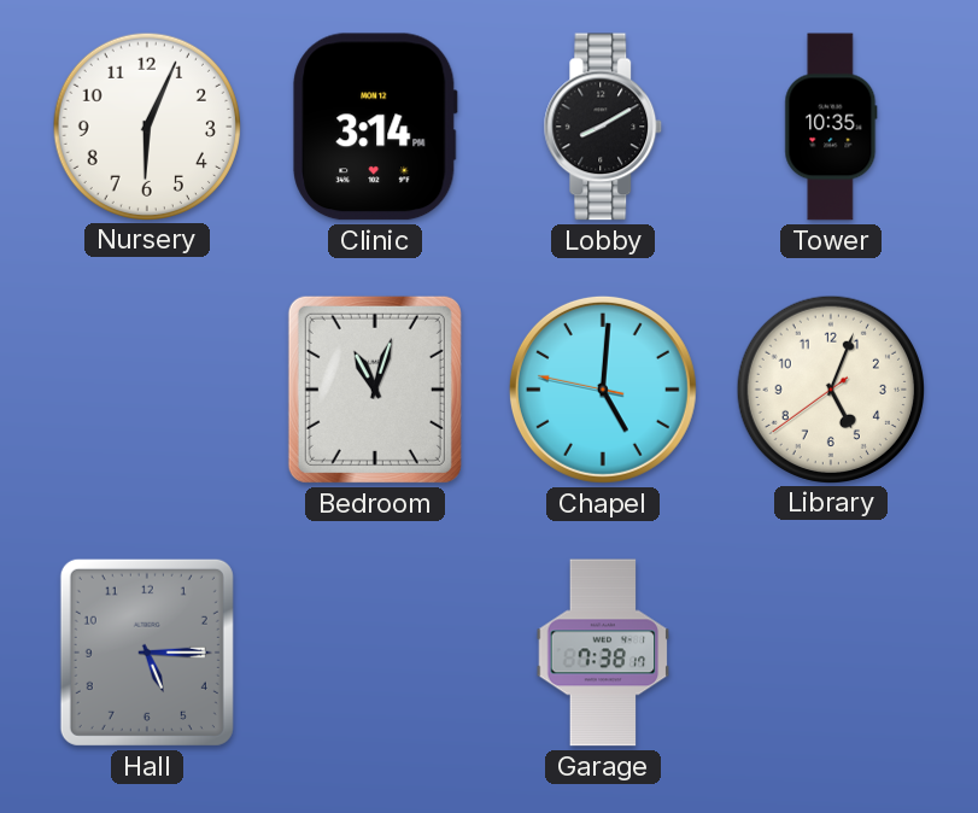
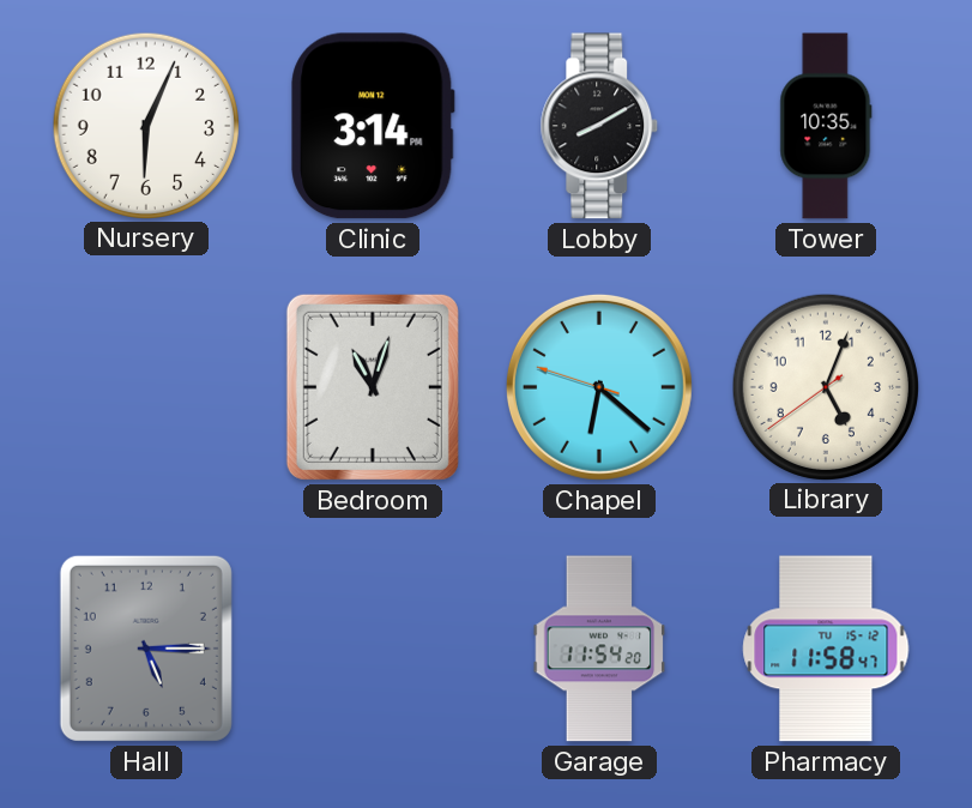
Chapel: 5:00 -> 6:21 (599, 387)
Garage: 7:38 -> 11:54 (599, 649)
Pharmacy: none -> 11:58 (826, 649)
